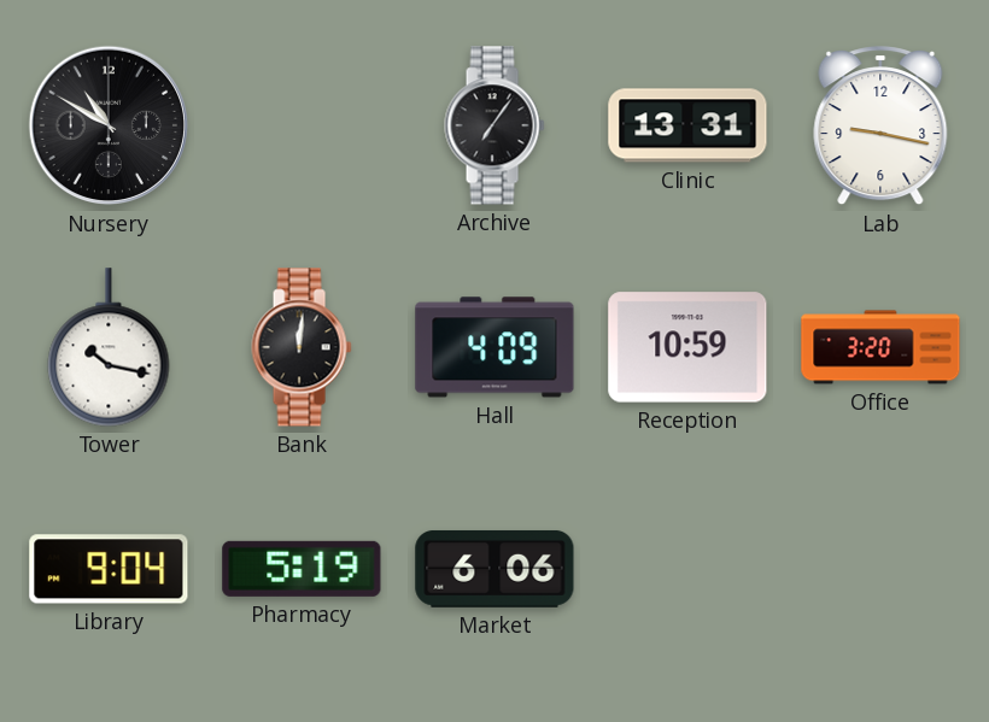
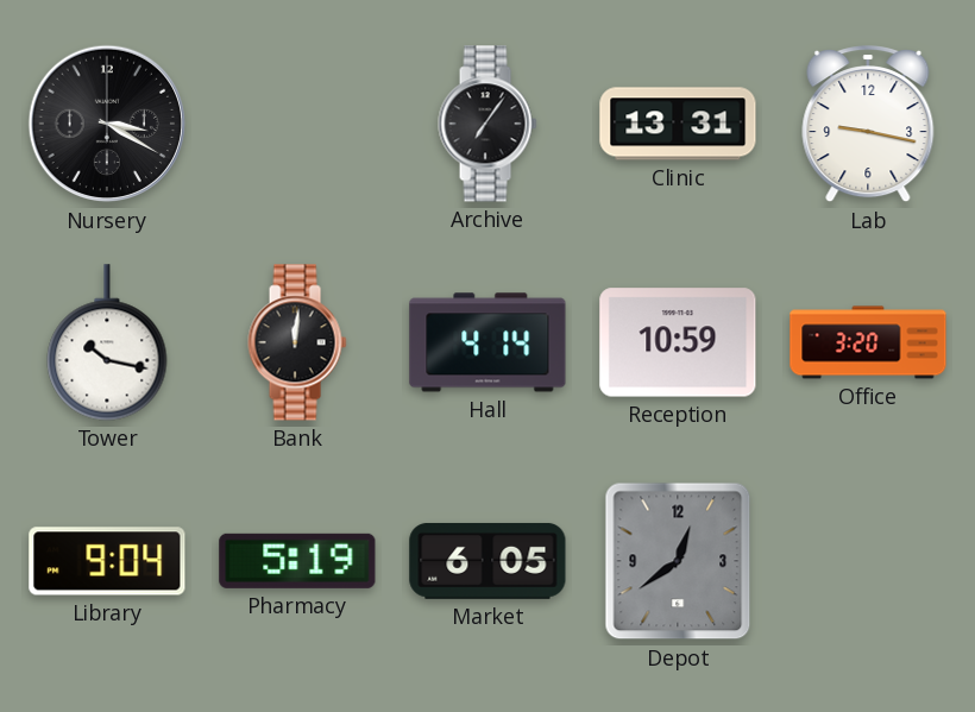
Nursery: 10:50 -> 3:20 (107, 124)
Hall: 4:09 -> 4:14 (487, 342)
Market: 6:06 -> 6:05 (487, 561)
Depot: none -> 12:39 (678, 561)
